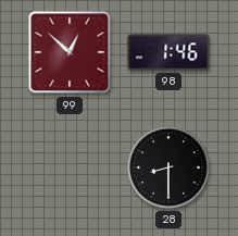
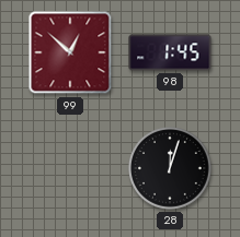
98: 1:46 -> 1:45 (170, 52)
28: 8:30 -> 12:03 (171, 169)
